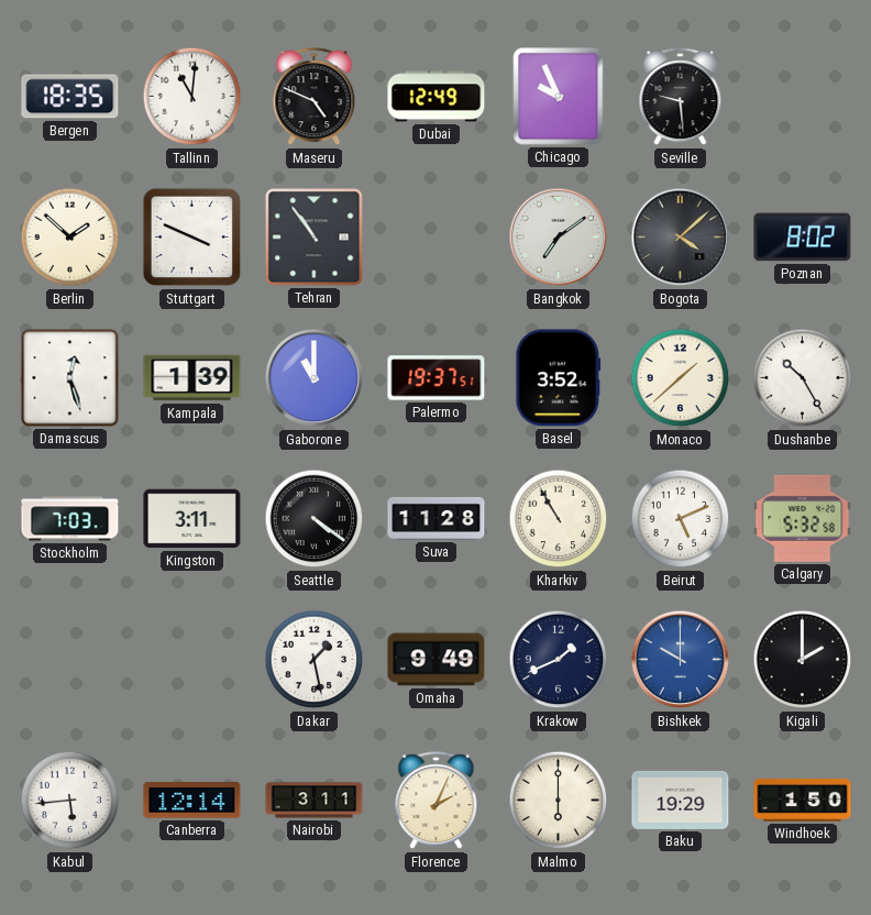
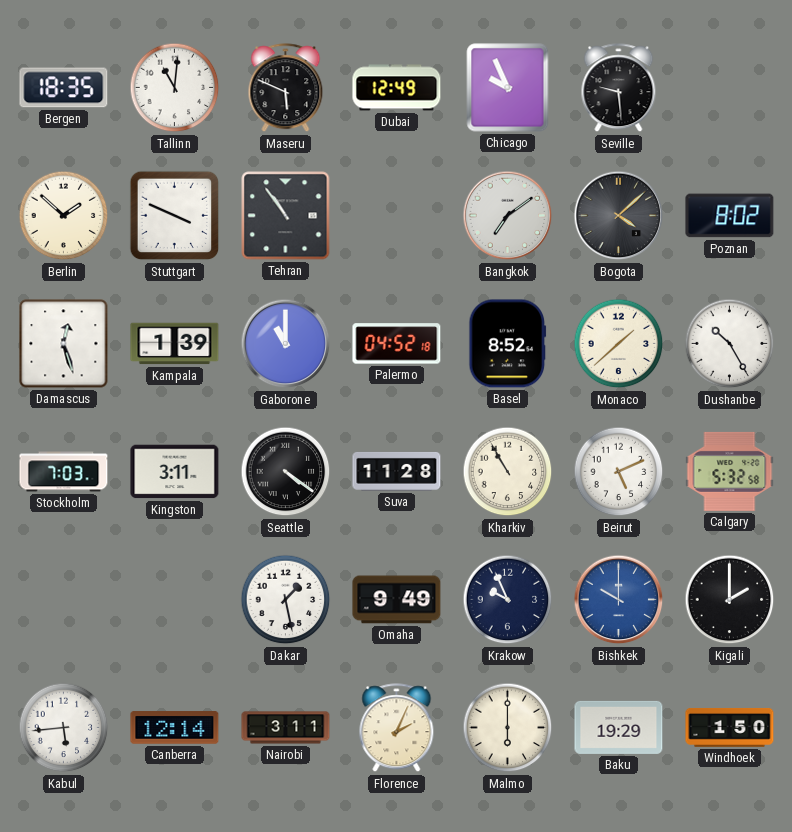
Maseru: 4:49 -> 5:49 (286, 88)
Palermo: 19:37 -> 04:52 (397, 344)
Basel: 3:52 -> 8:52 (508, 344)
Krakow: 1:41 -> 9:56 (508, 600)
